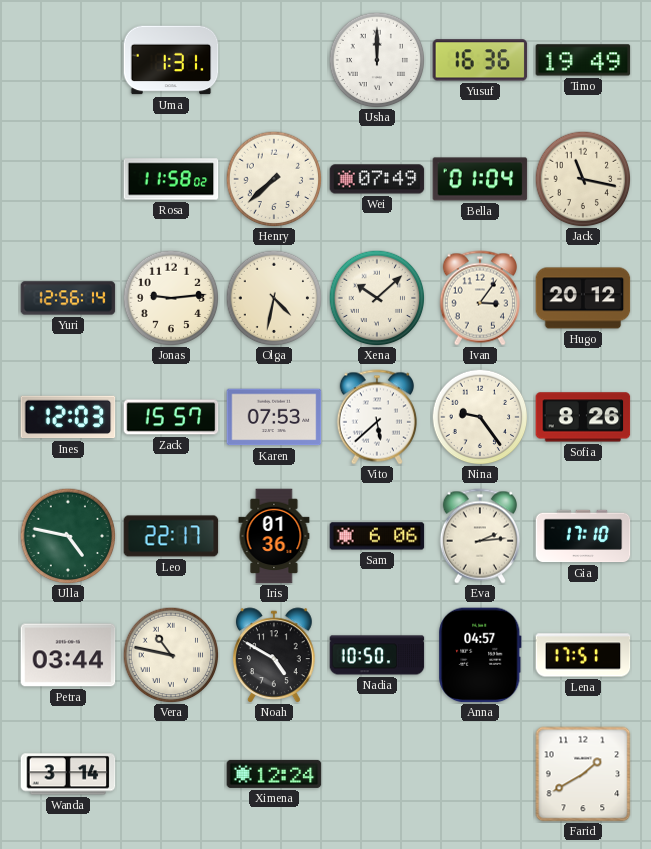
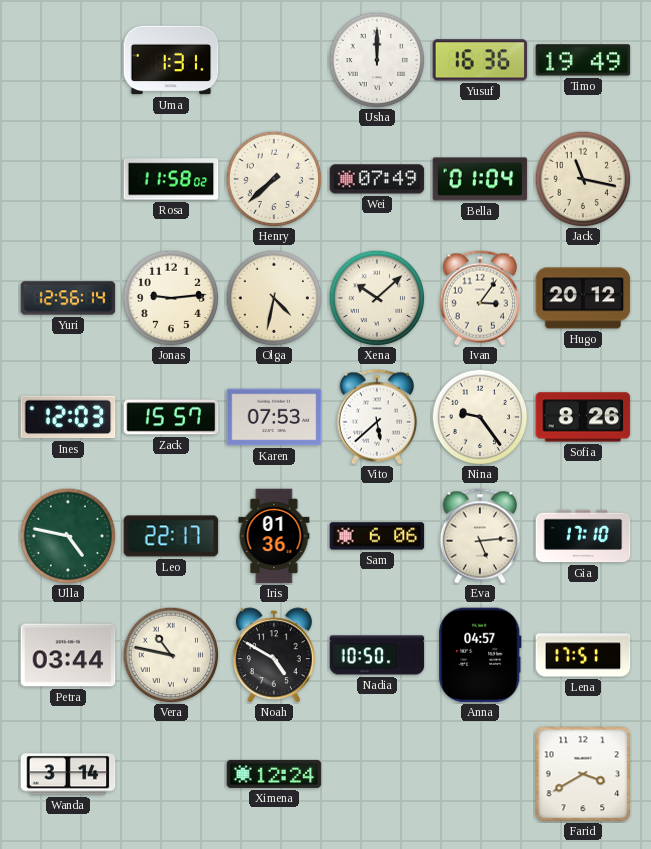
Eva: 2:14 -> 5:14 (480, 536)
Farid: 1:40 -> 3:40 (583, 774)
